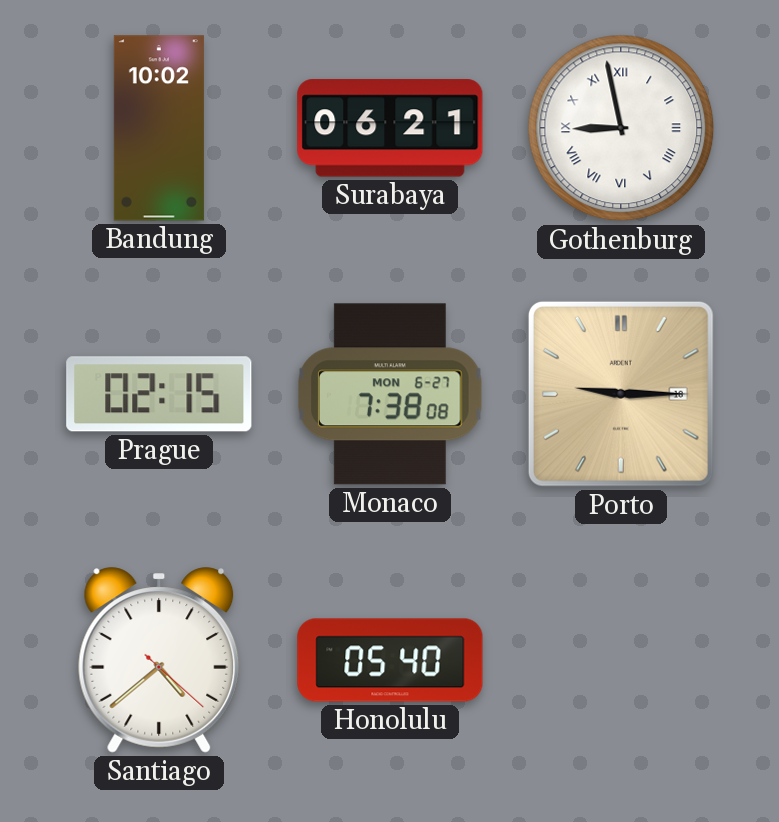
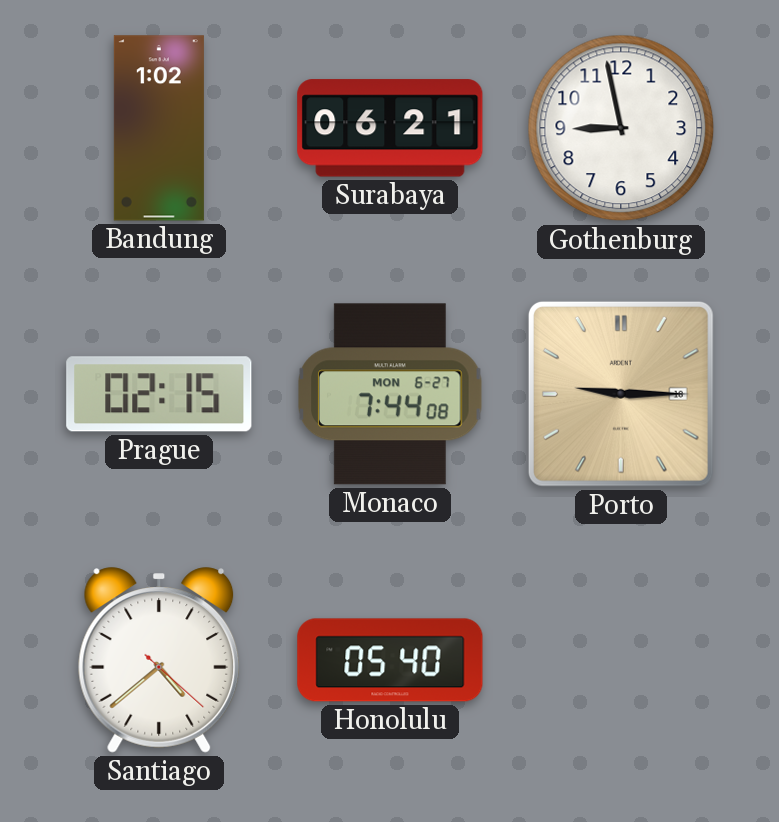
Bandung: 10:02 -> 1:02 (159, 128)
Gothenburg numerals: Roman -> Arabic (621, 128)
Monaco: 7:38 -> 7:44 (390, 394)
